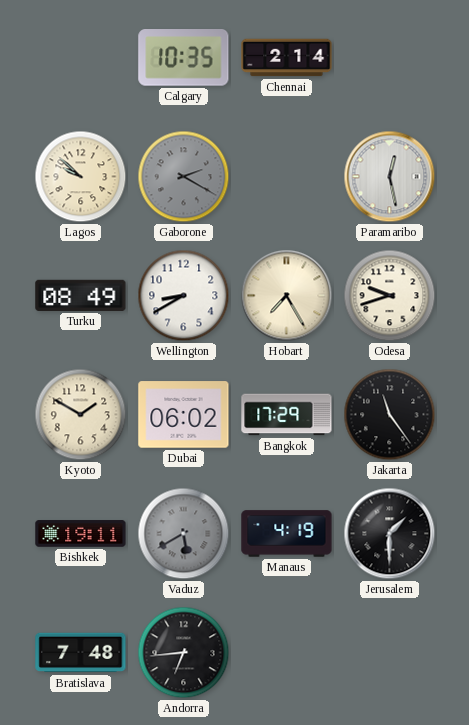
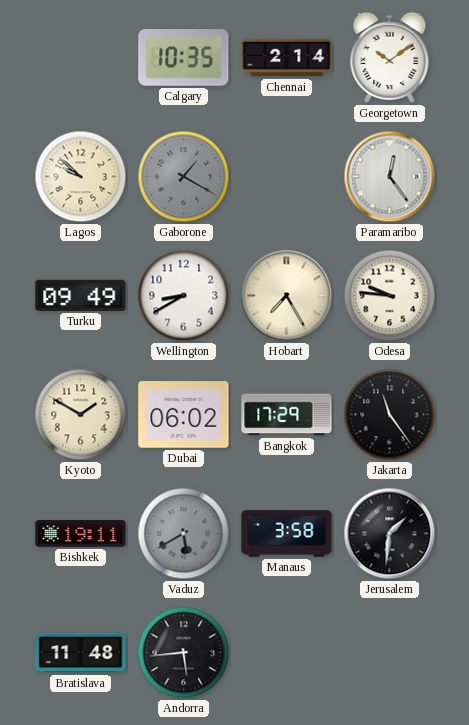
Georgetown: none -> 10:09 (390, 57)
Gaborone: 2:20 -> 1:20 (184, 177)
Paramaribo: 12:28 -> 12:24 (390, 177)
Turku: 08:49 -> 09:49 (81, 295)
Odesa: 9:42 -> 9:46 (390, 296)
Manaus: 4:19 -> 3:58 (287, 534)
Jerusalem: 1:30 -> 1:31 (390, 534)
Bratislava: 7:48 -> 11:48 (81, 653)
Andorra: 6:44 -> 5:44 (184, 653)
